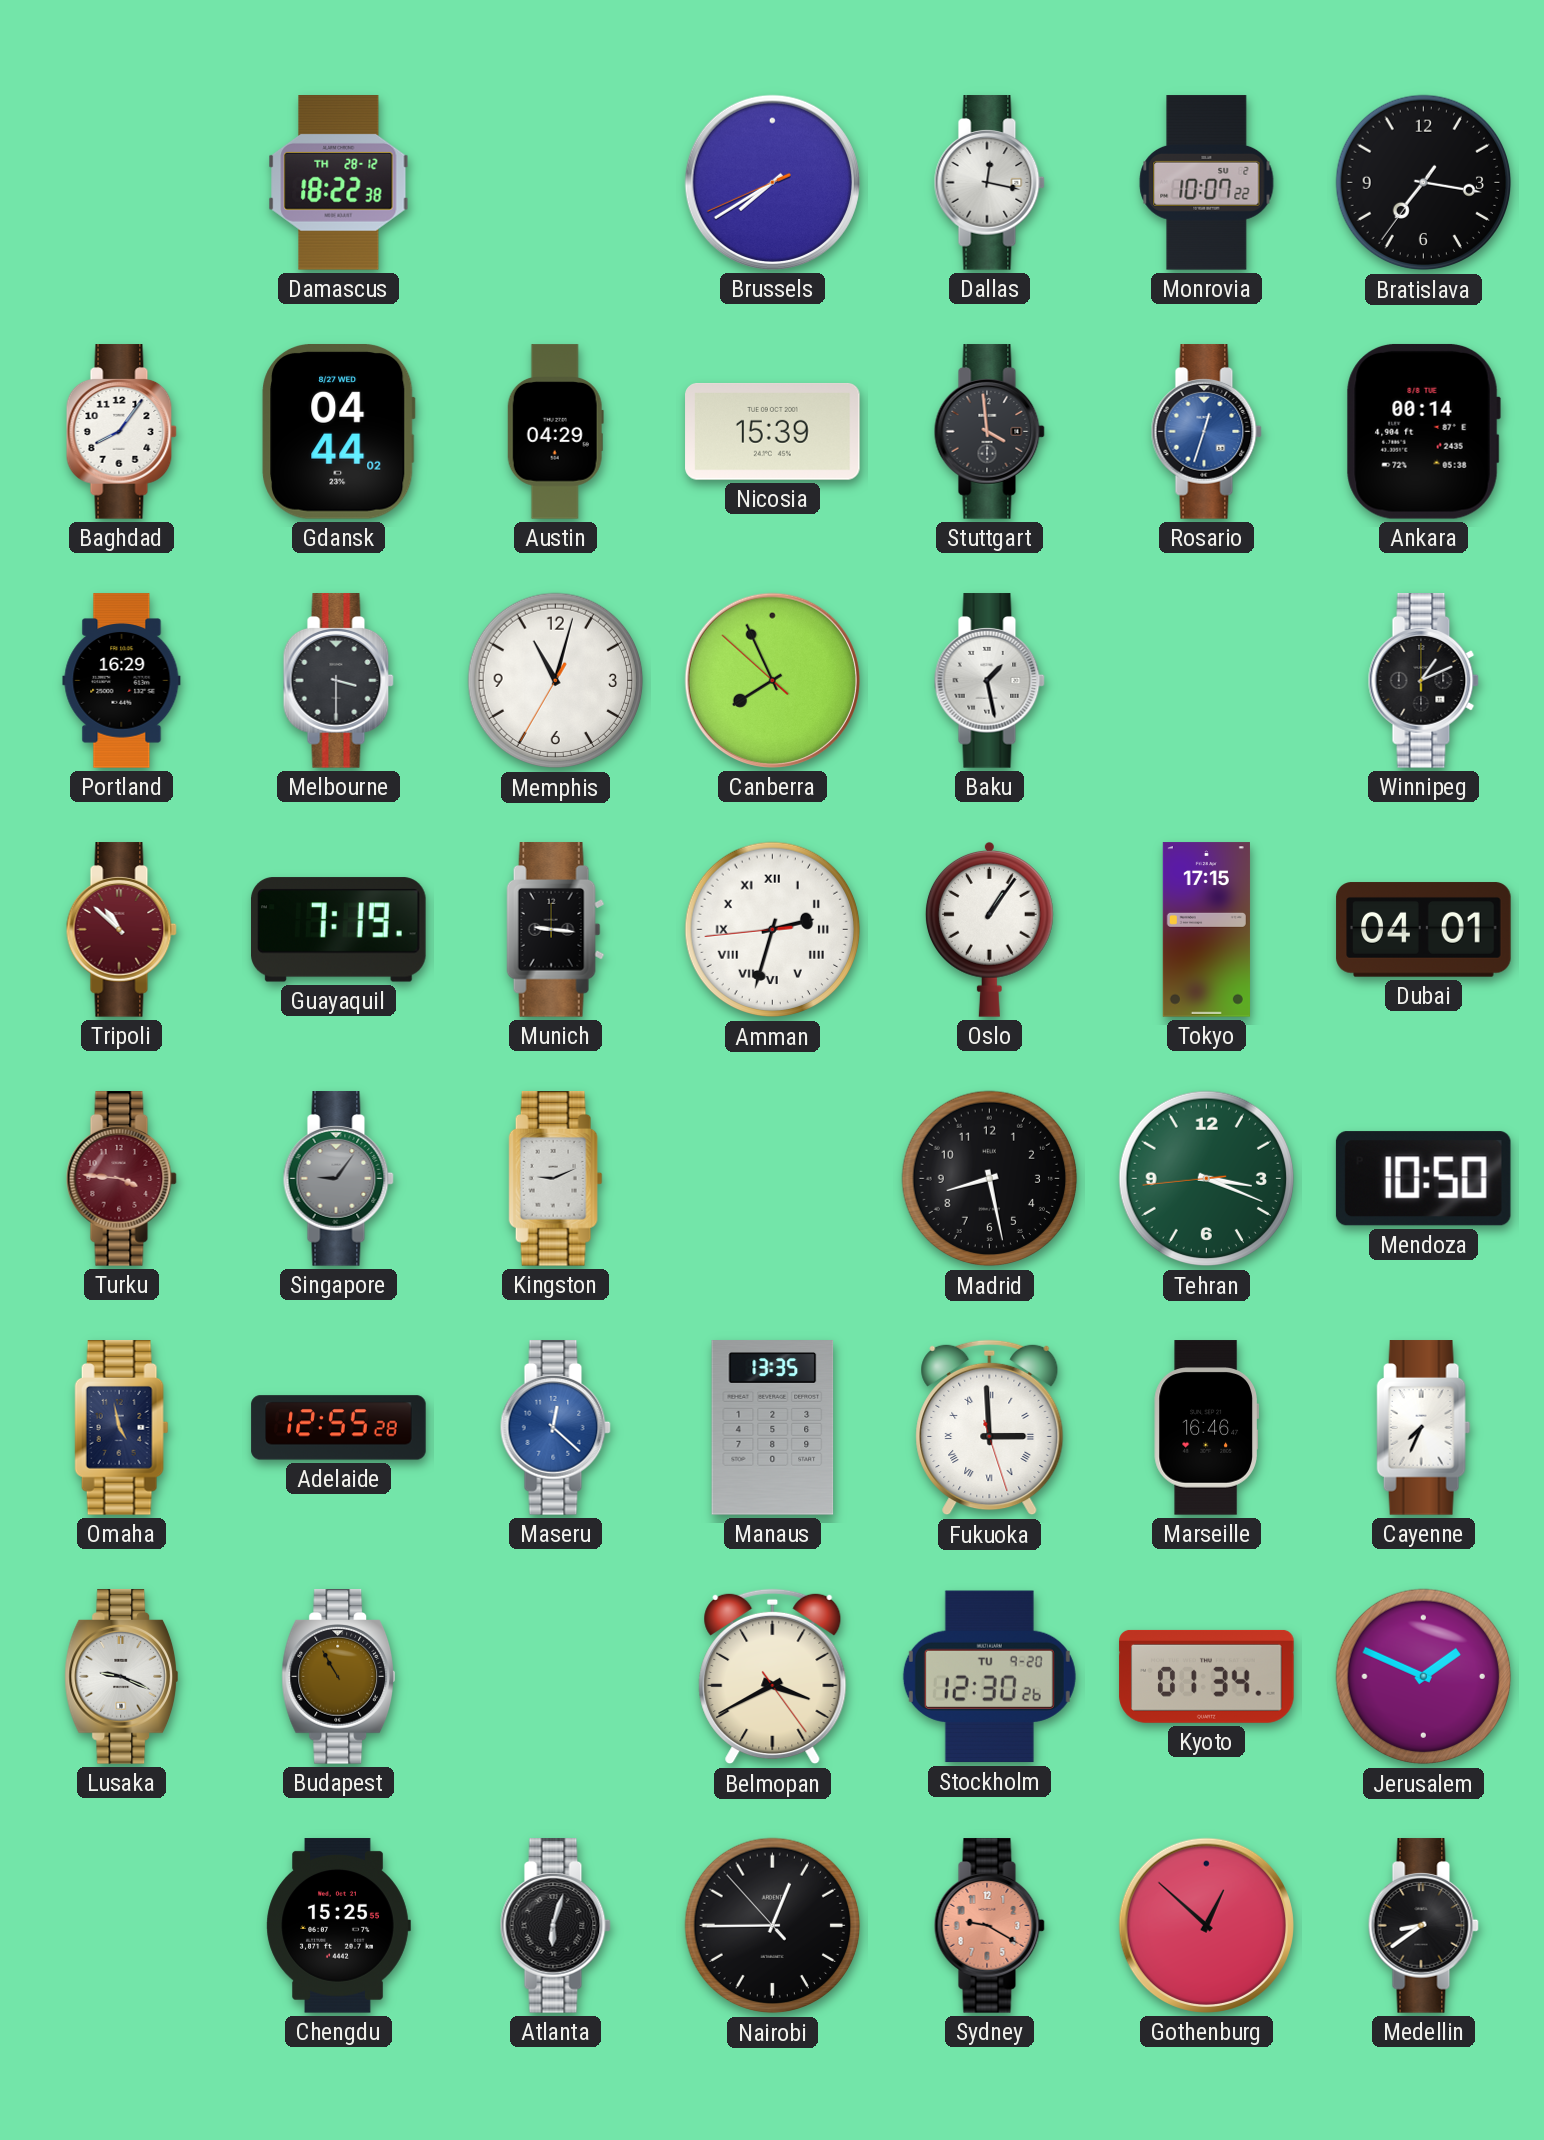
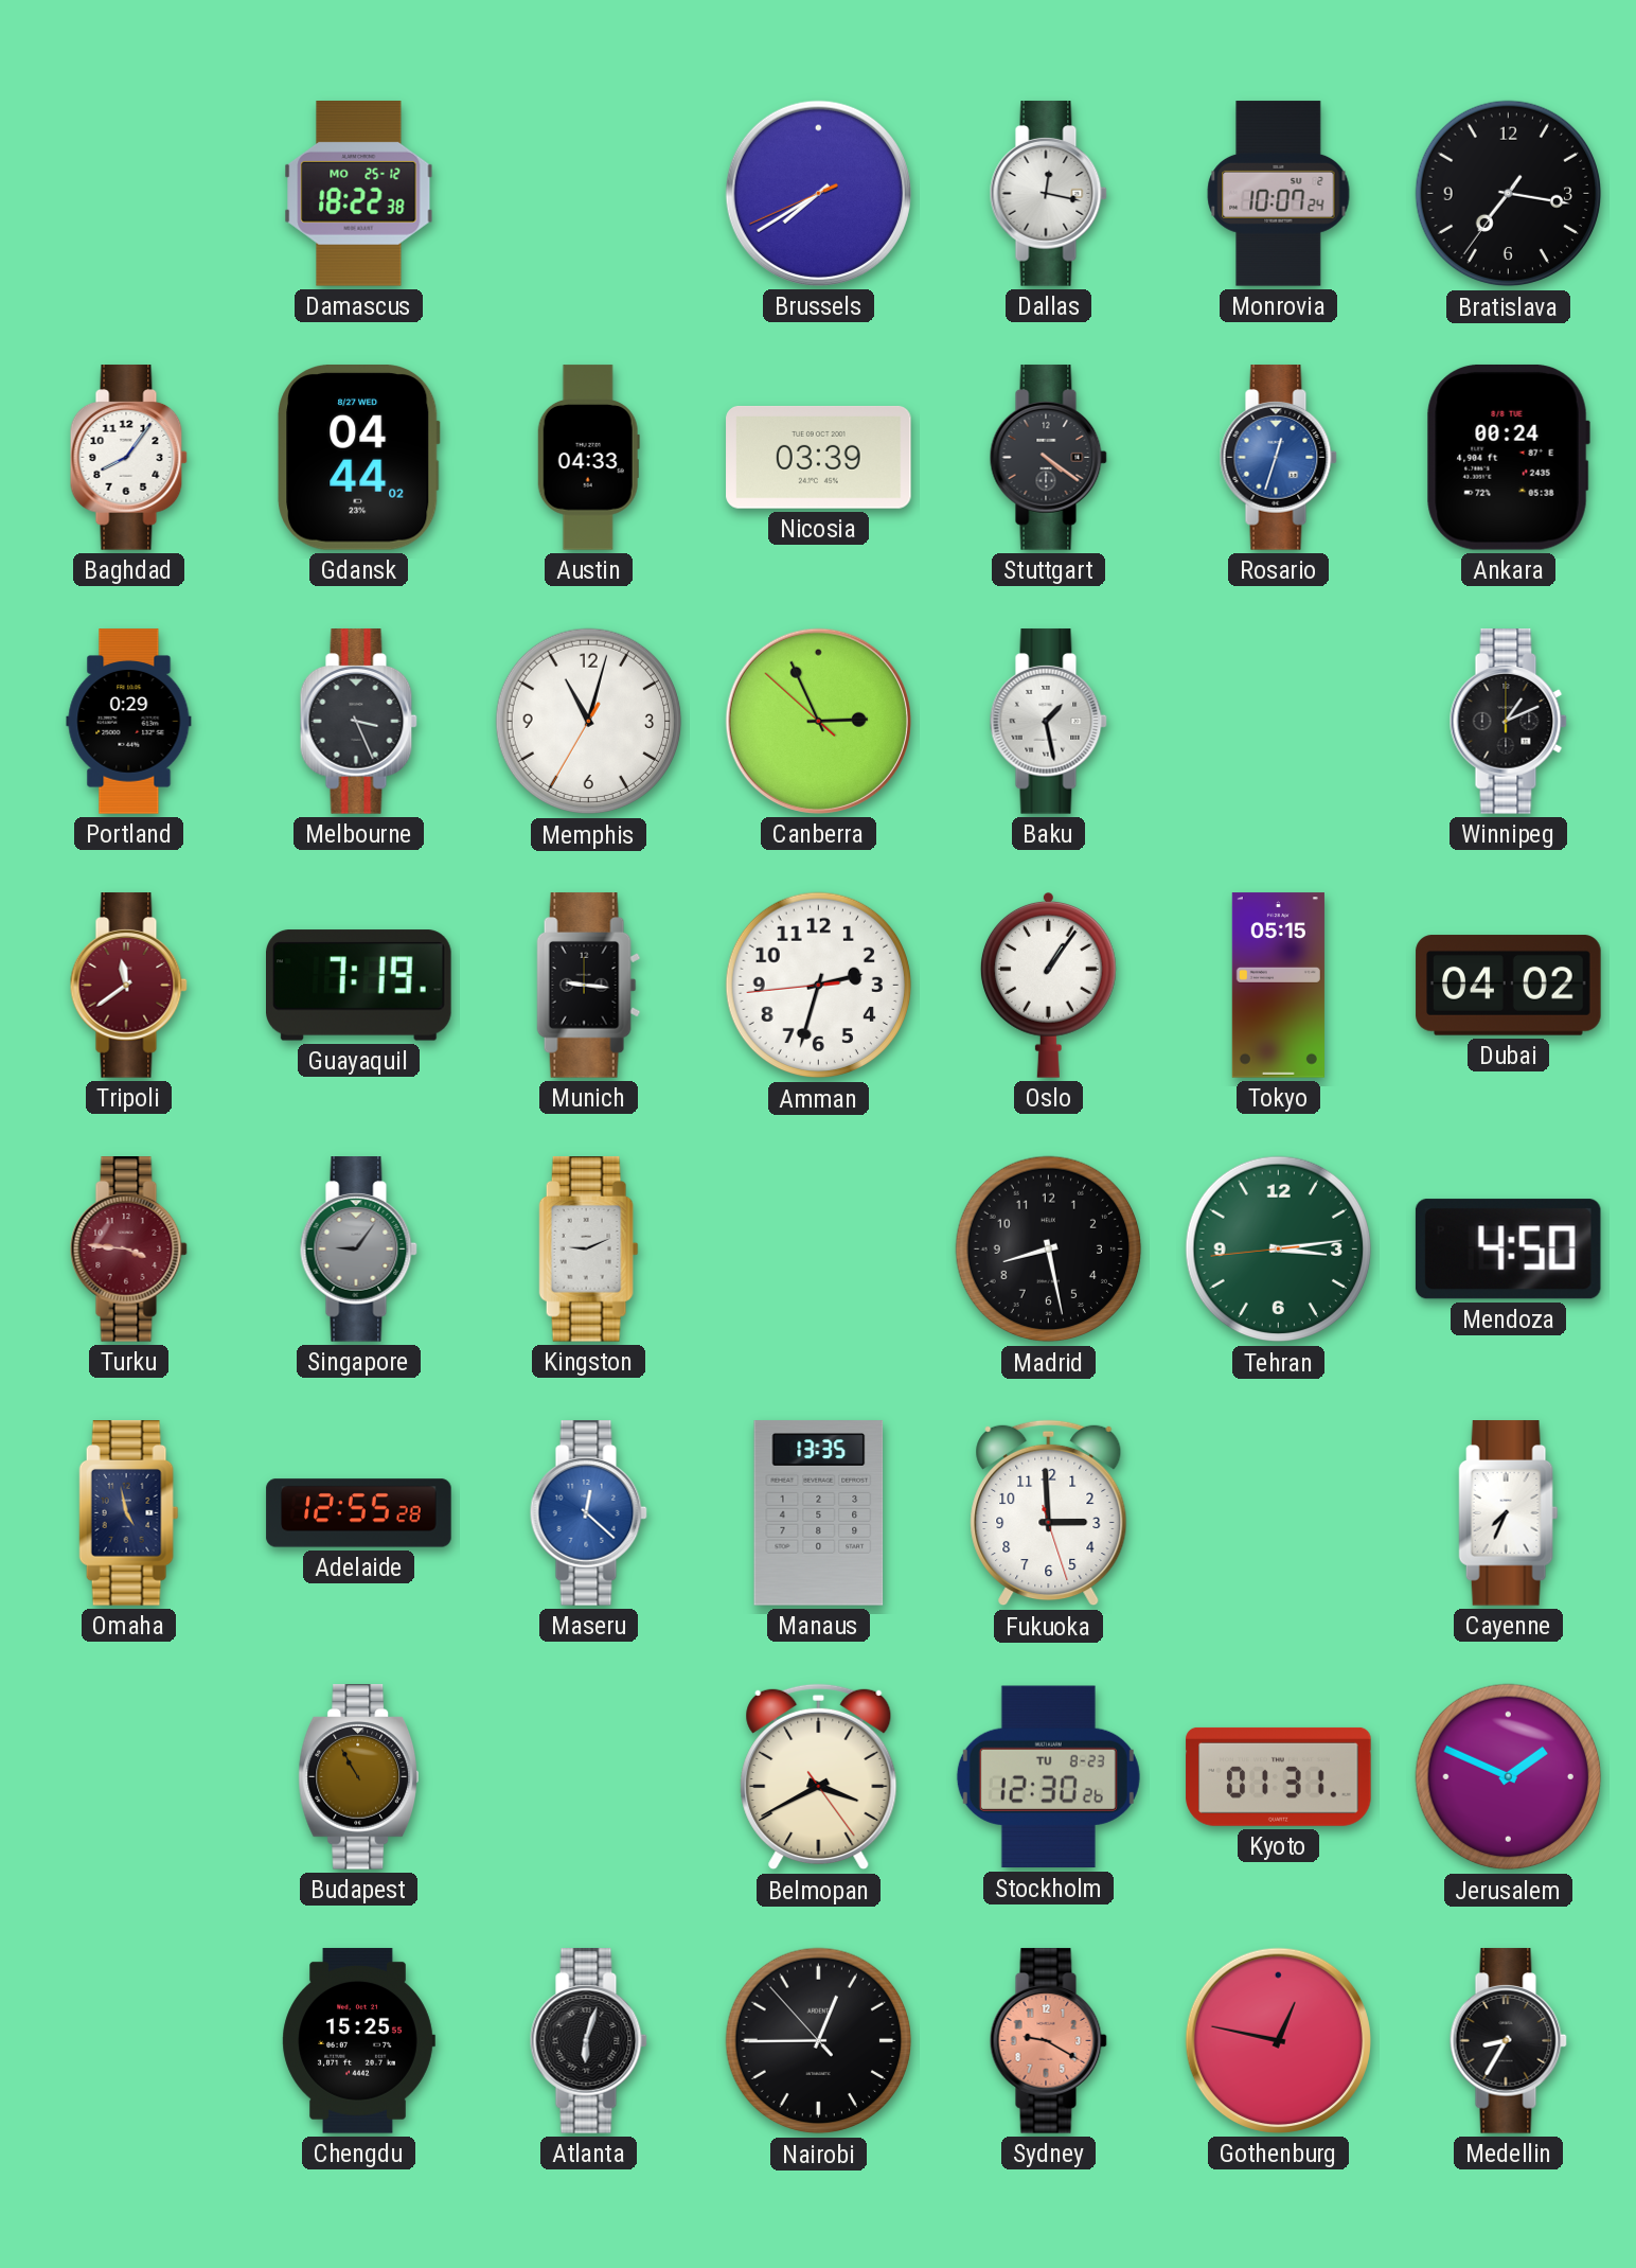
Damascus date: TH 28-12 -> MO 25-12 (359, 194)
Monrovia: 10:07:22 -> 10:07:24 (1279, 194)
Austin: 04:29 -> 04:33 (588, 458)
Nicosia: 15:39 -> 03:39 (819, 457)
Stuttgart: 3:59 -> 4:21 (1048, 458)
Ankara: 00:14 -> 00:24 (1508, 457)
Portland: 16:29 -> 0:29 (129, 722)
Melbourne: 3:30 -> 3:26 (358, 722)
Canberra: 7:55 -> 2:55 (818, 721)
Tripoli: 10:52 -> 11:39 (128, 986)
Amman numerals: Roman -> Arabic (819, 986)
Tokyo: 17:15 -> 05:15 (1278, 986)
Dubai: 04:01 -> 04:02 (1509, 986)
Tehran: 3:18 -> 3:13 (1279, 1250)
Mendoza: 10:50 -> 4:50 (1508, 1250)
Fukuoka numerals: Roman -> Arabic (1049, 1513)
Marseille: 16:46 -> none (1206, 1428)
Lusaka: 9:19 -> none (121, 1677)
Stockholm date: TU 9-20 -> TU 8-23 (1048, 1777)
Kyoto: 01:34 -> 01:31 (1279, 1776)
Gothenburg: 12:52 -> 12:47 (1278, 2040)
Medellin: 8:39 -> 8:35 (1508, 2041)
